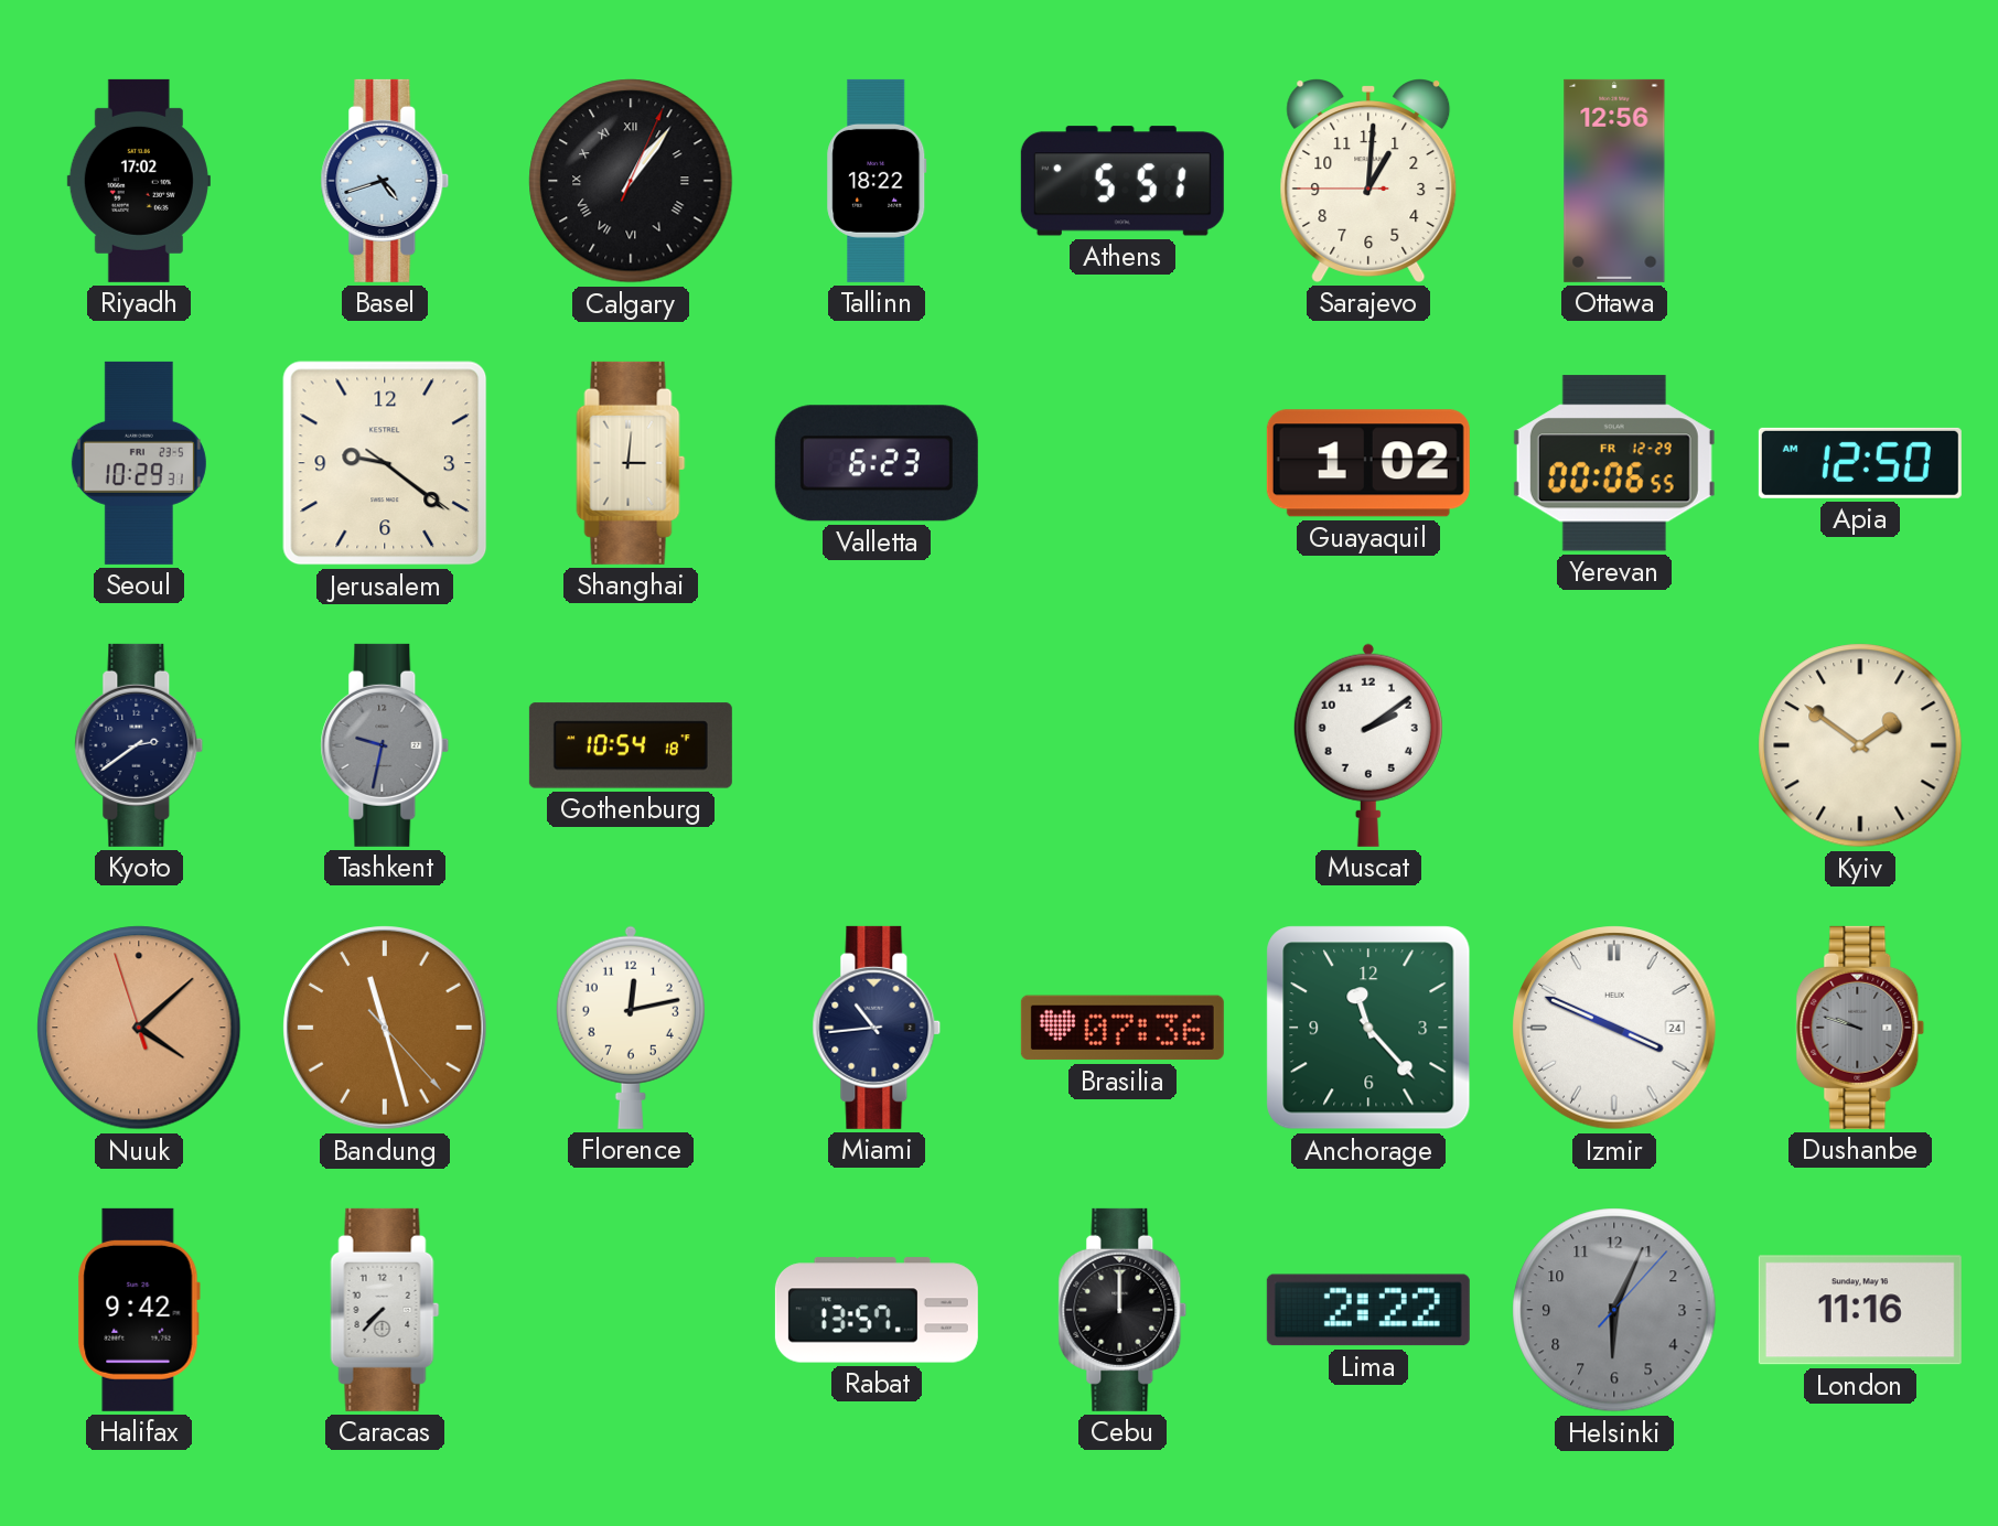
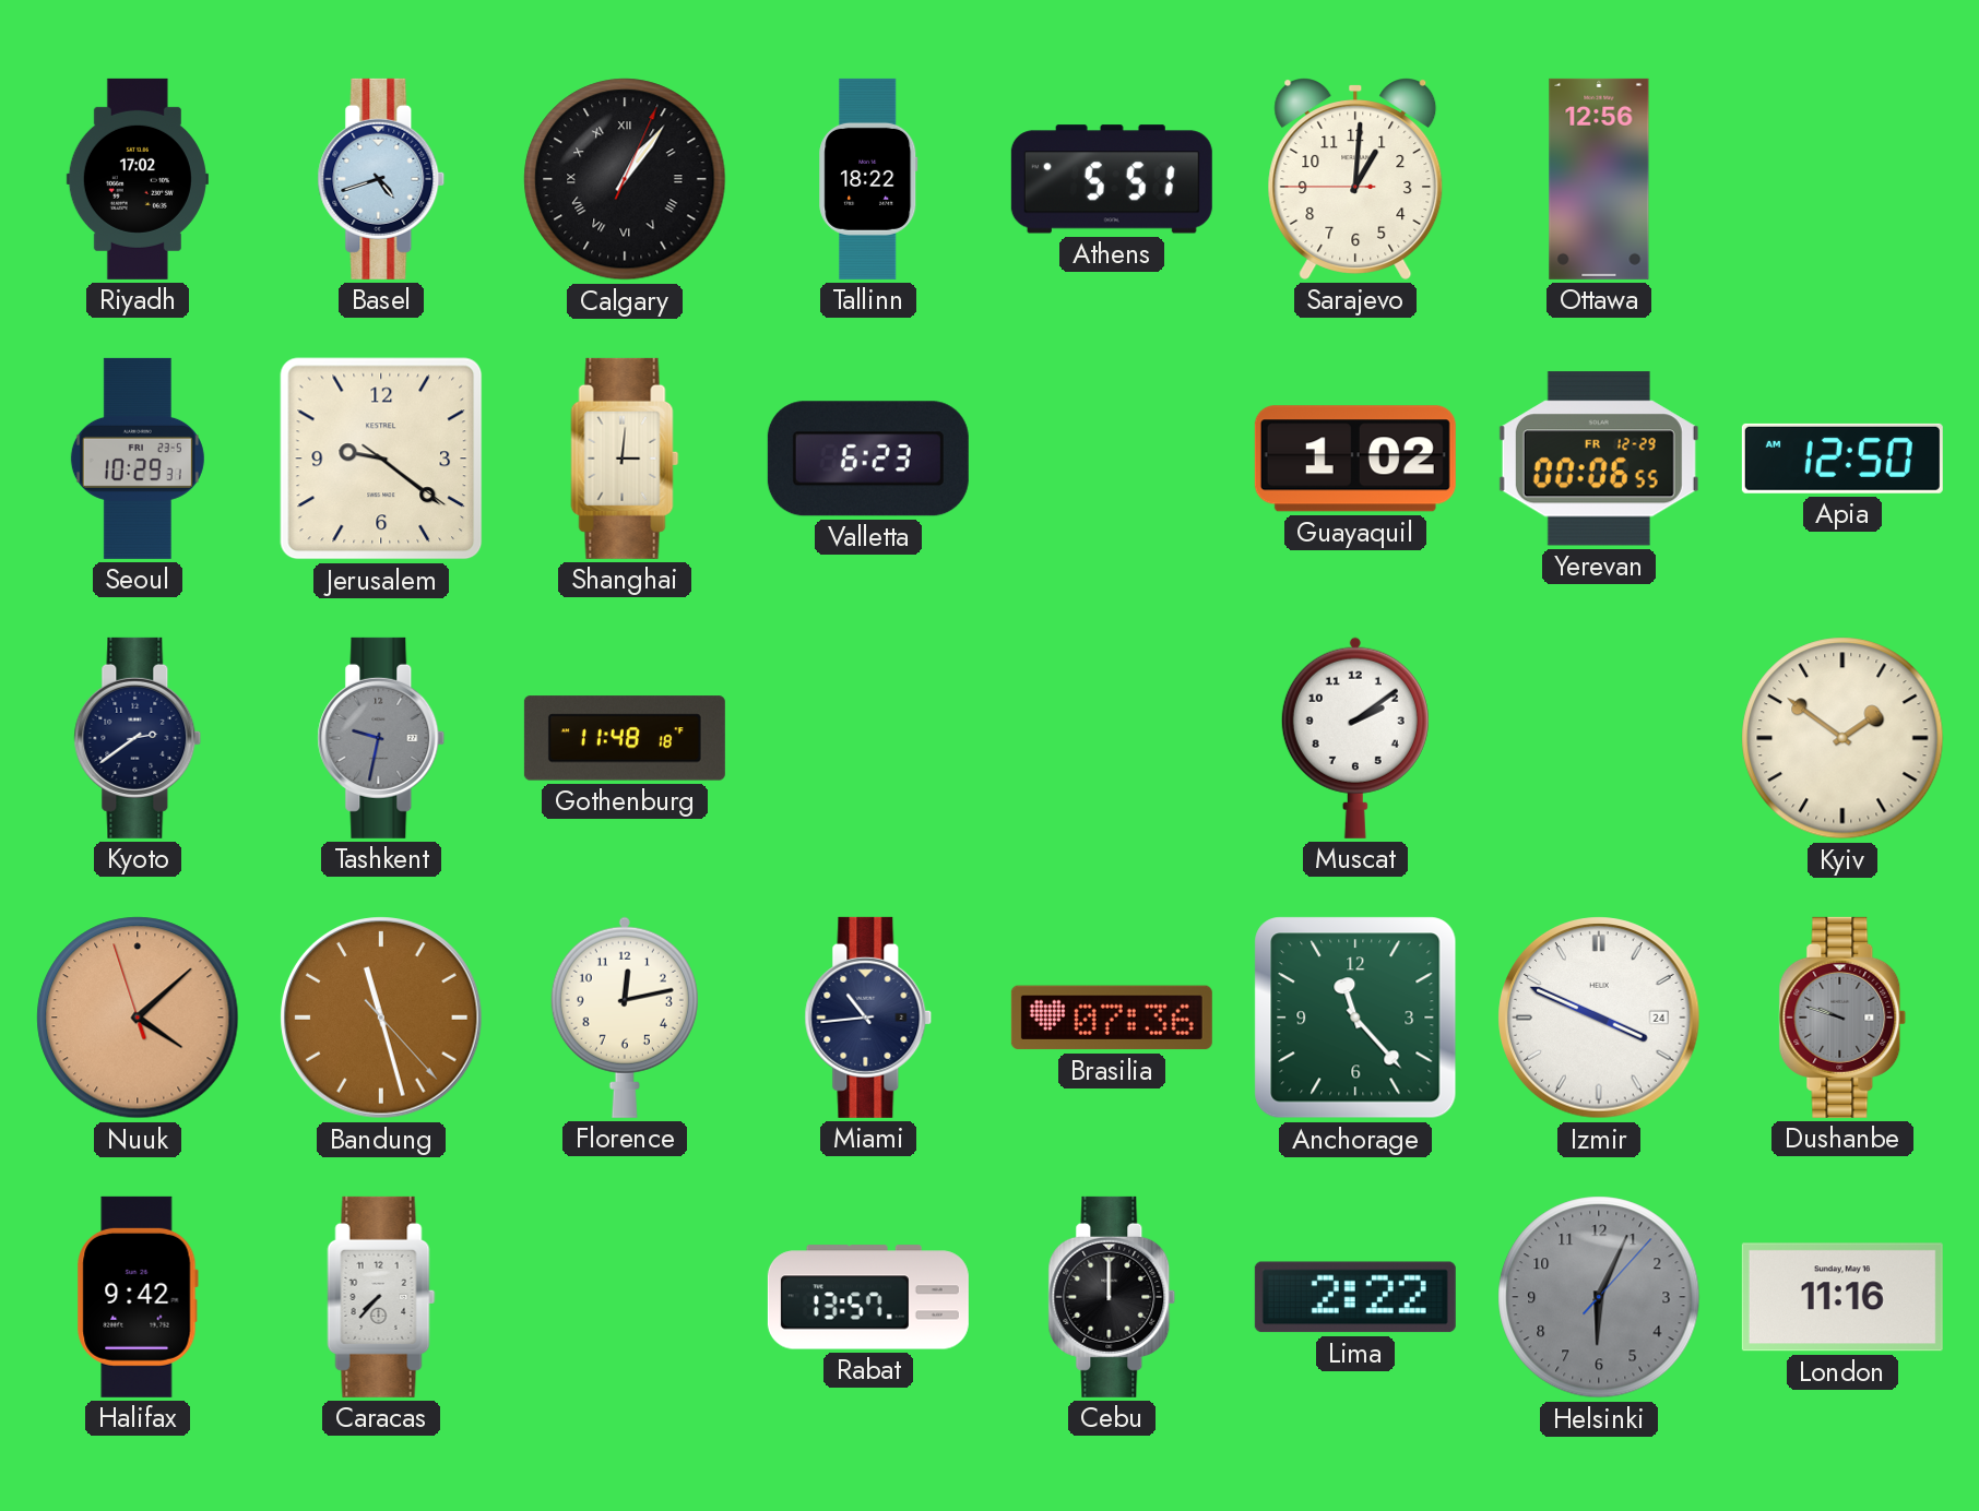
Gothenburg: 10:54 -> 11:48 (625, 738)
